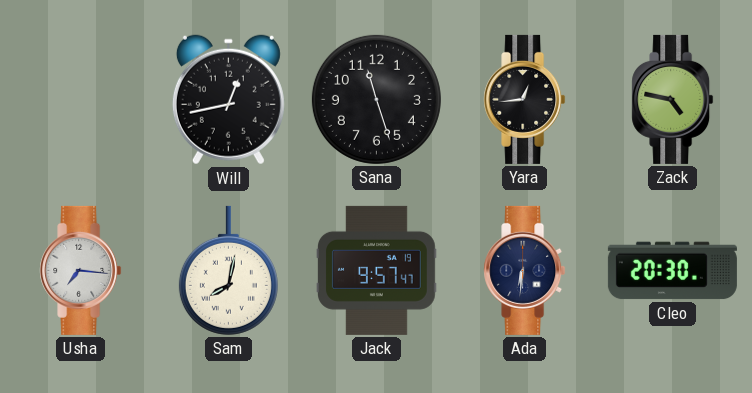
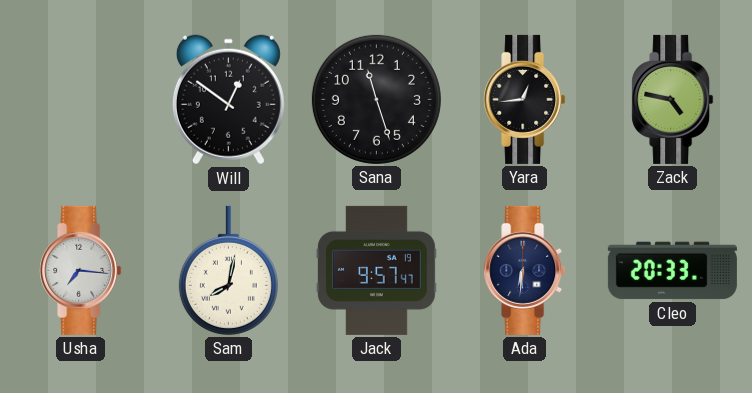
Will: 12:43 -> 12:51 (228, 100)
Cleo: 20:30 -> 20:33 (672, 271)
